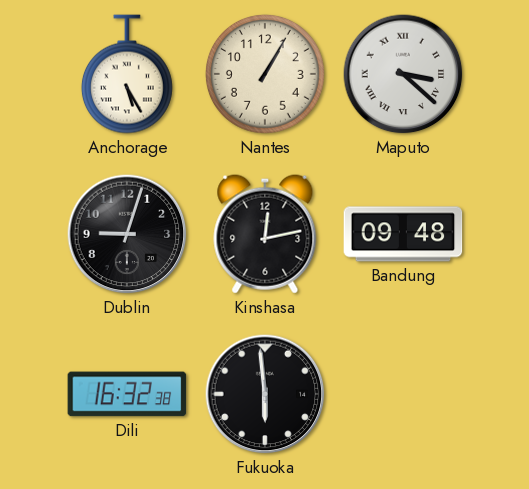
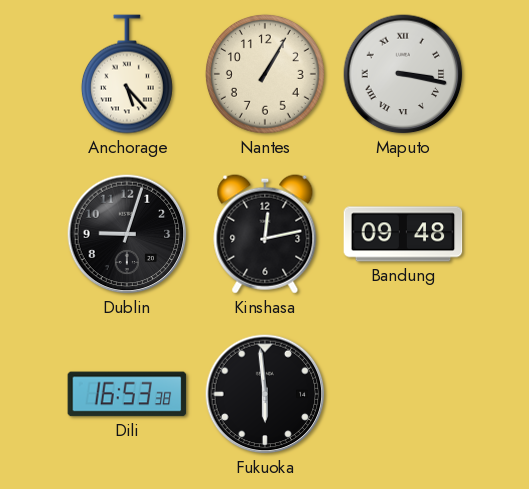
Anchorage: 5:25 -> 5:23 (127, 74)
Maputo: 3:22 -> 3:17 (403, 74)
Dili: 16:32 -> 16:53 (127, 394)
